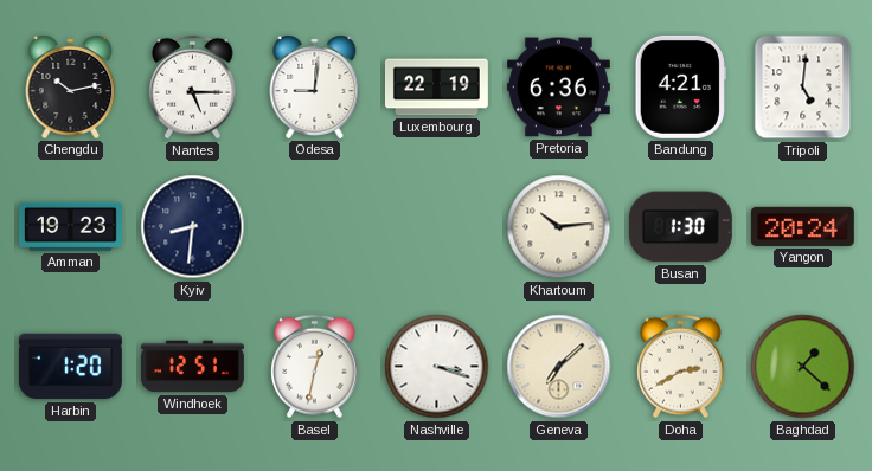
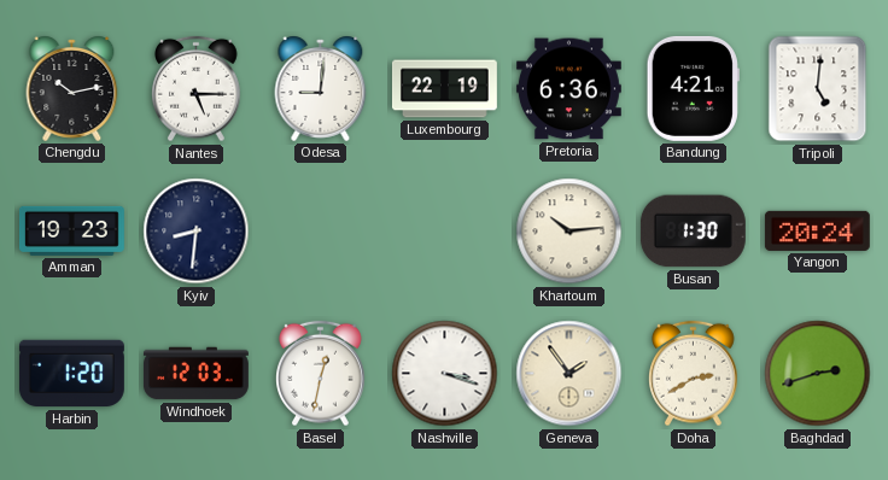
Windhoek: 12:51 -> 12:03 (195, 374)
Geneva: 7:08 -> 1:54 (569, 374)
Baghdad: 1:22 -> 2:42 (818, 374)
